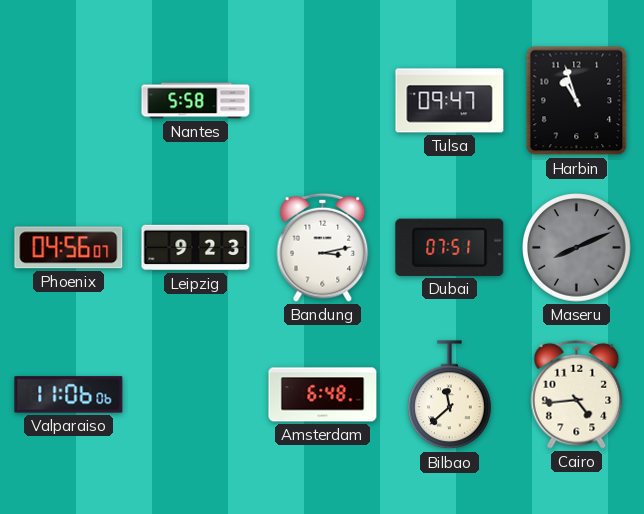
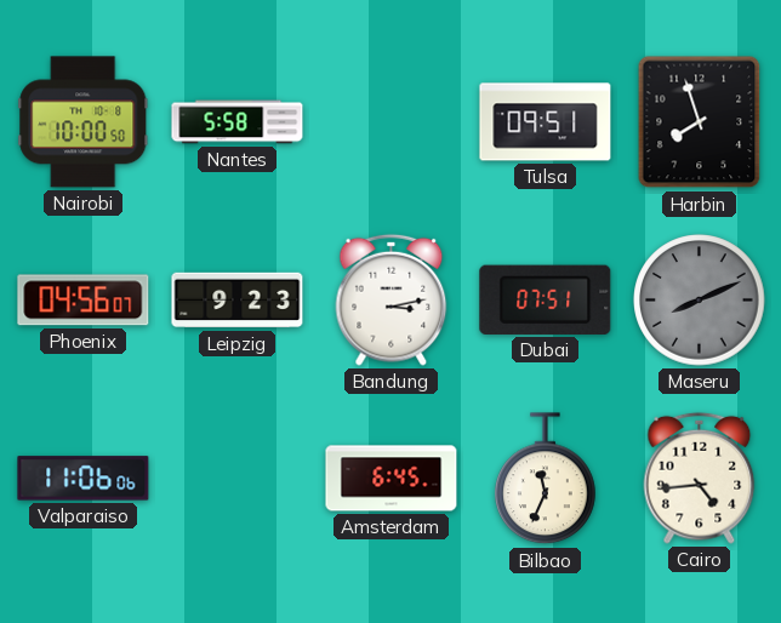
Nairobi: none -> 10:00 (84, 122)
Tulsa: 09:47 -> 09:51 (546, 122)
Harbin: 10:57 -> 7:57 (700, 122)
Amsterdam: 6:48 -> 6:45 (392, 479)
Bilbao: 11:38 -> 11:34 (546, 479)
